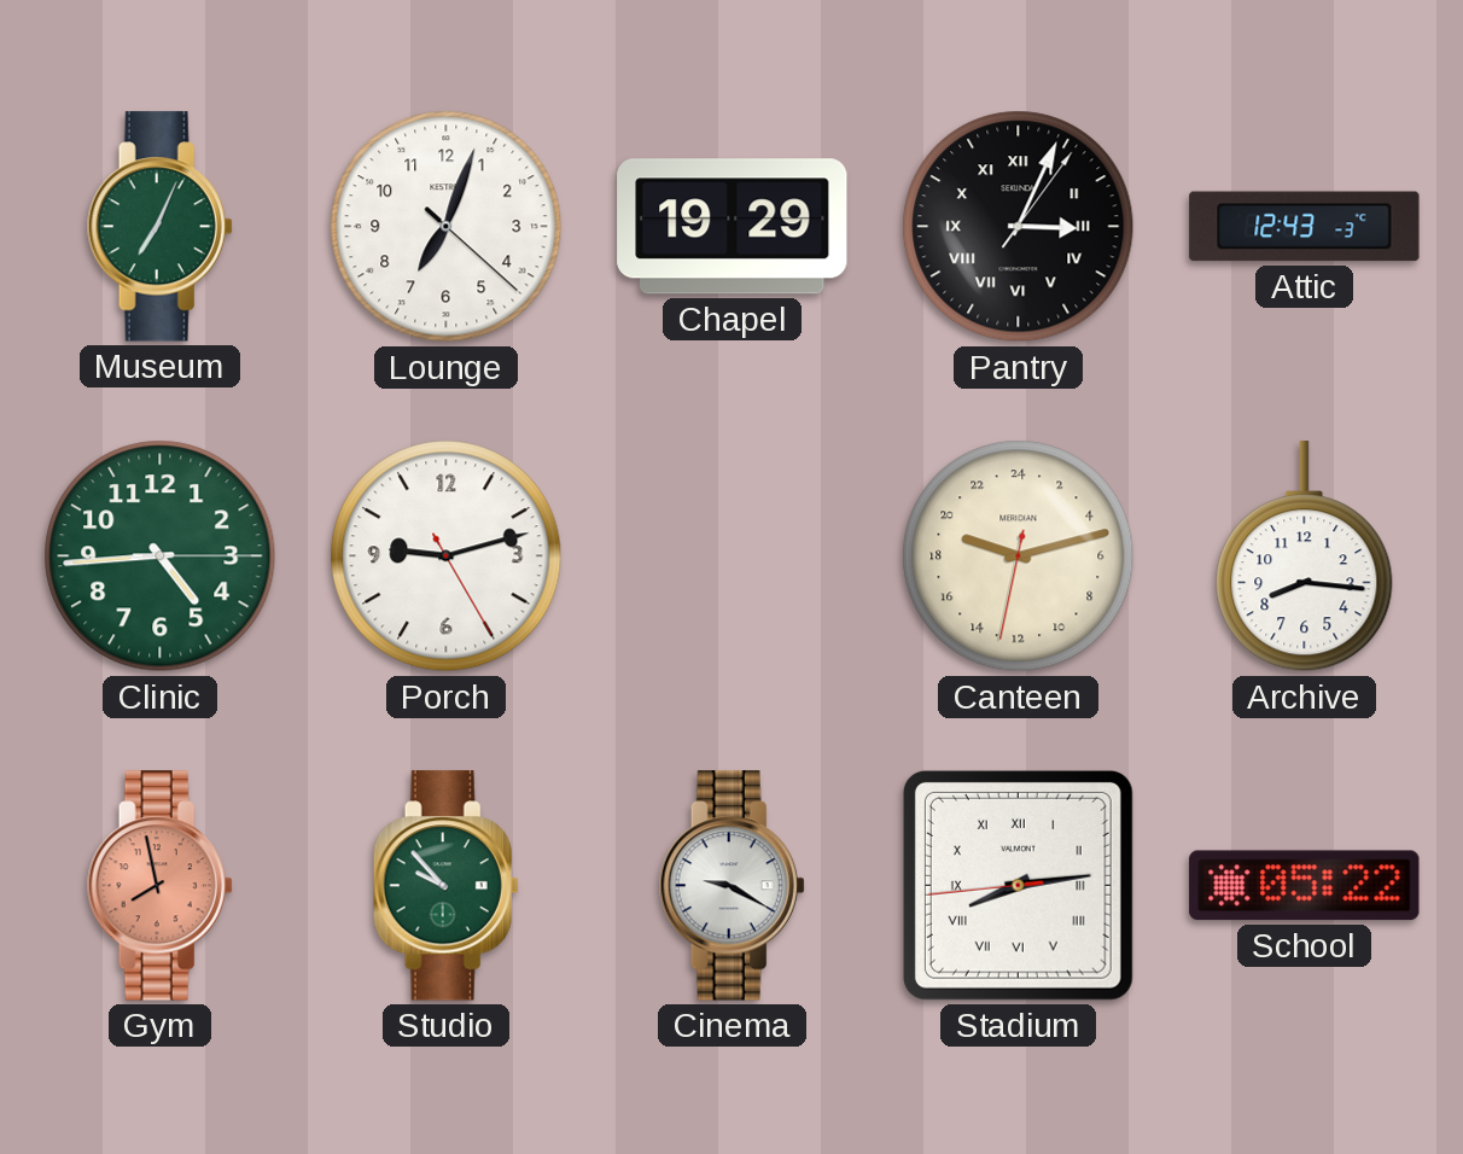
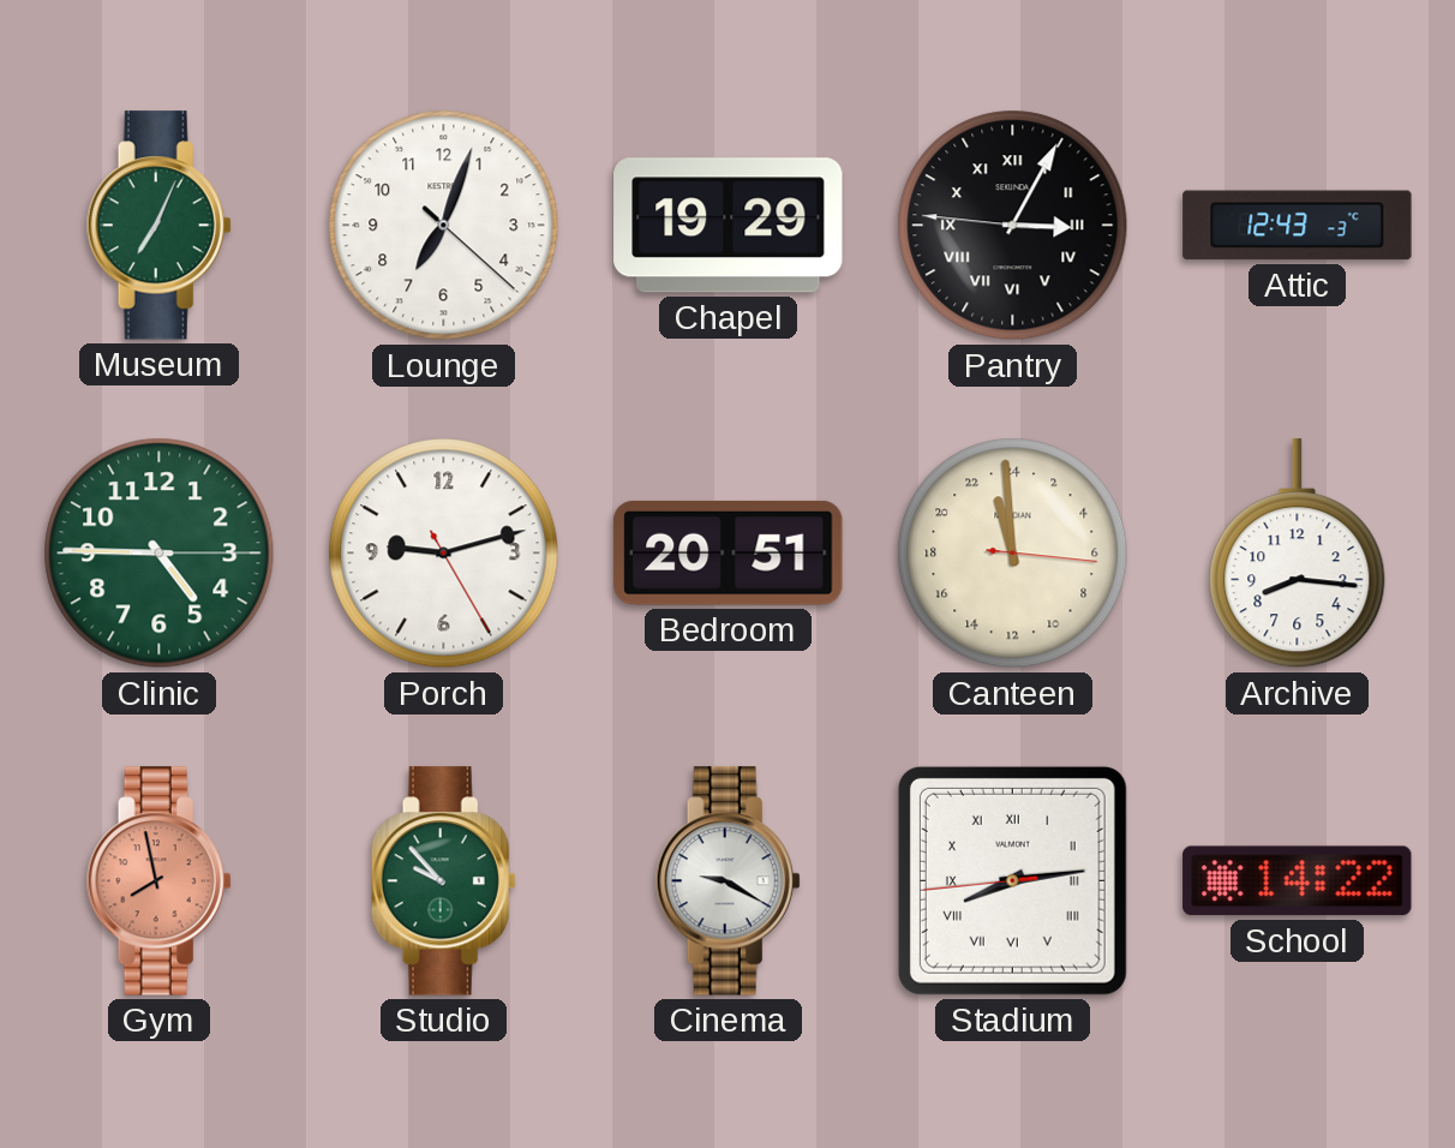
Pantry: 3:04:06 -> 3:04:46 (1013, 226)
Clinic: 4:44 -> 4:45 (160, 554)
Bedroom: none -> 20:51 (729, 552)
Canteen: 19:12 -> 22:59 (1013, 554)
School: 05:22 -> 14:22 (1298, 881)
